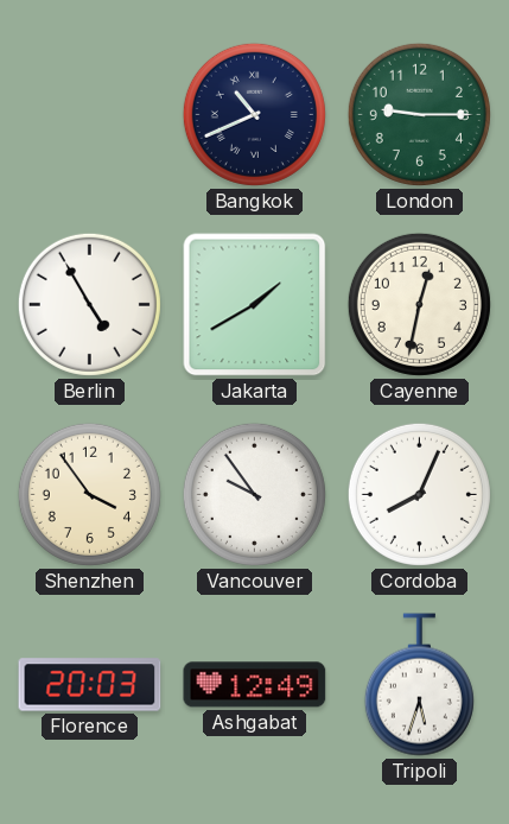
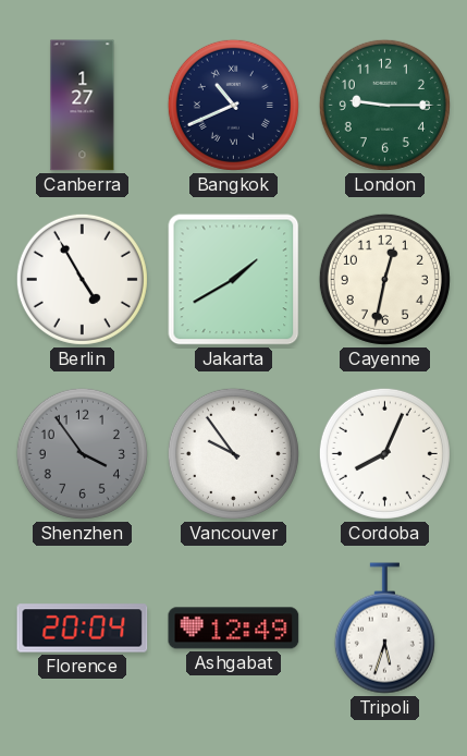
Canberra: none -> 1:27 (83, 106)
Shenzhen dial: cream -> grey (82, 453)
Florence: 20:03 -> 20:04 (83, 629)
